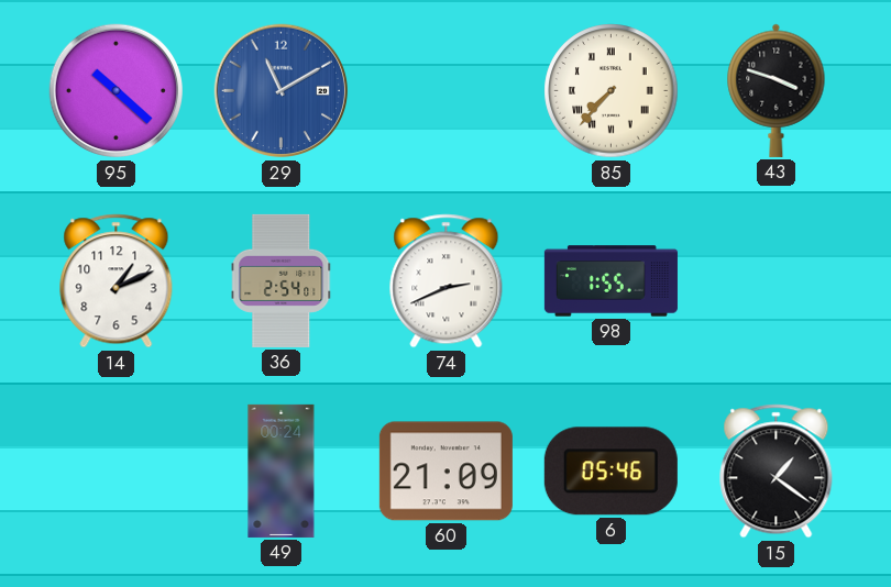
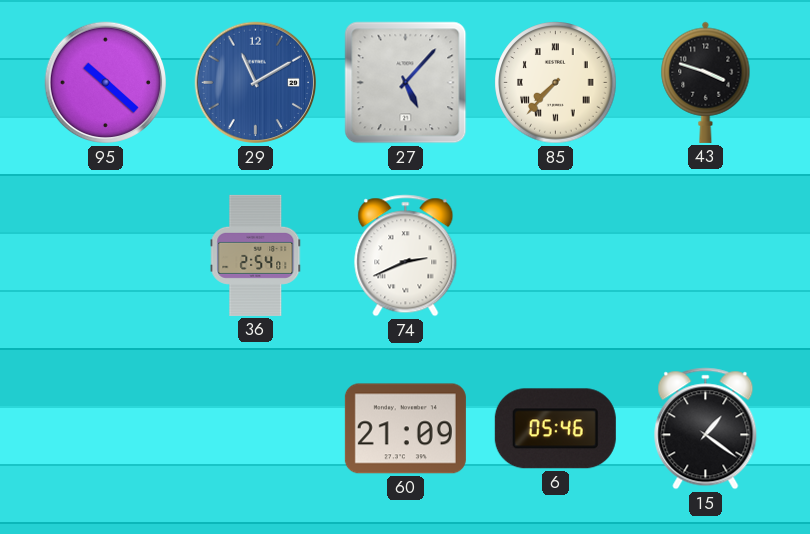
27: none -> 5:07 (406, 83)
14: 1:11 -> none (117, 281)
98: 1:55 -> none (610, 281)
49: 00:24 -> none (282, 470)
